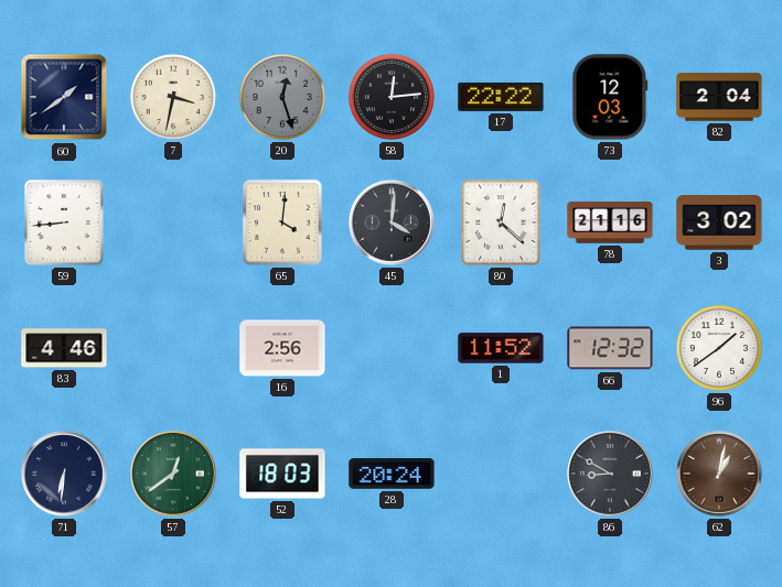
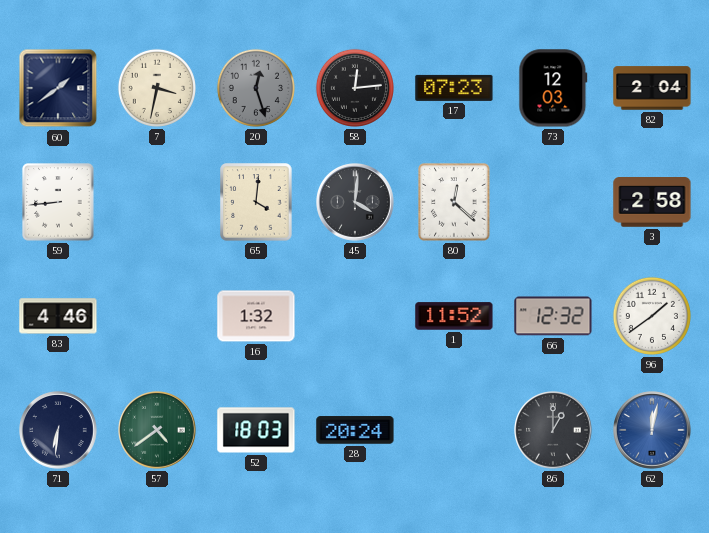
17: 22:22 -> 07:23 (454, 88)
78: 21:16 -> none (610, 222)
3: 3:02 -> 2:58 (652, 203)
16: 2:56 -> 1:32 (256, 316)
57: 12:39 -> 4:39 (158, 431)
86: 8:50 -> 1:00 (554, 431)
62: 1:02 -> 12:02 (653, 431)
62 dial: brown -> blue (653, 431)
